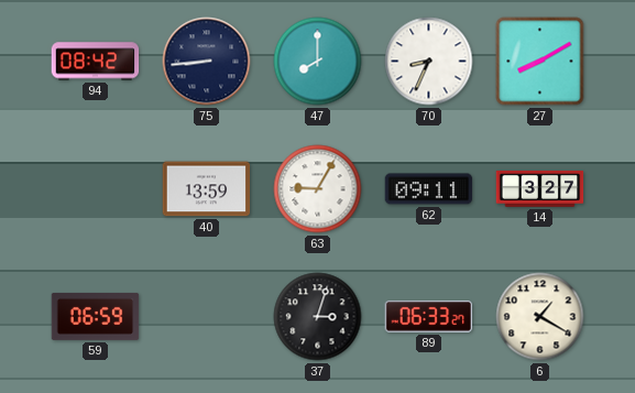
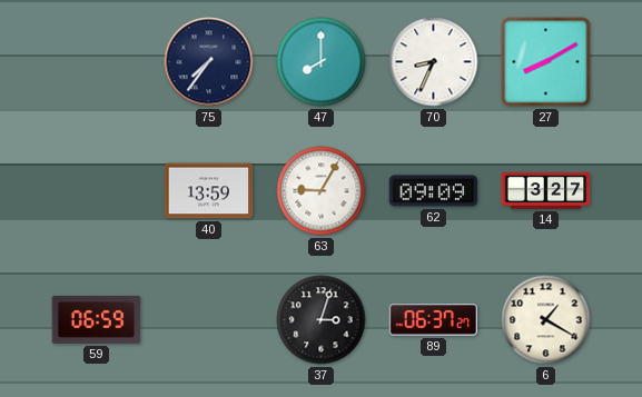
94: 08:42 -> none (96, 62)
75: 8:44 -> 7:36 (209, 62)
62: 09:11 -> 09:09 (434, 191)
89: 06:33 -> 06:37 (434, 320)
